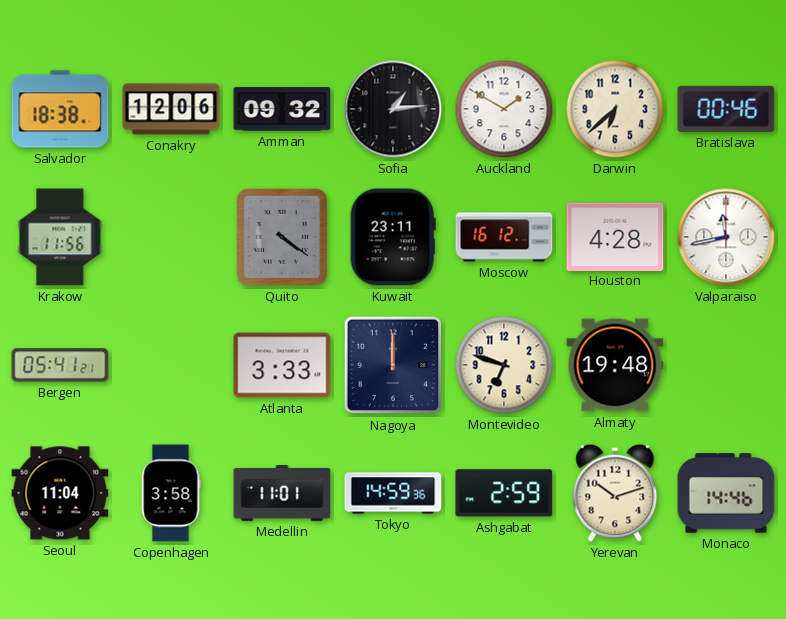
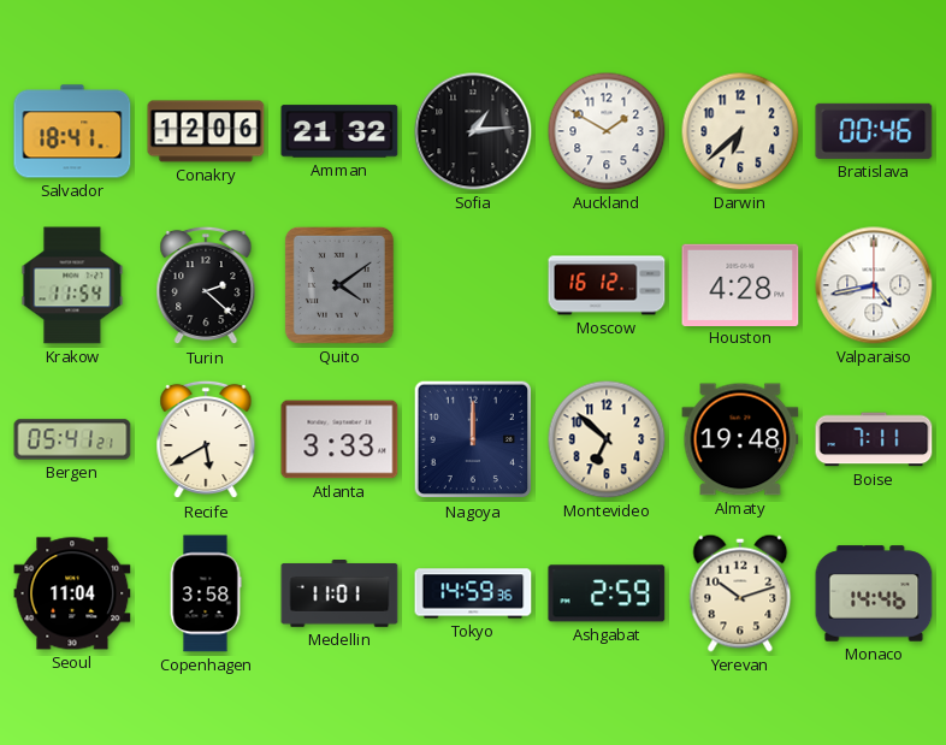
Salvador: 18:38 -> 18:41 (72, 131)
Amman: 09:32 -> 21:32 (339, 131)
Krakow: 11:56 -> 11:54 (72, 285)
Turin: none -> 2:22 (206, 285)
Quito: 4:21 -> 4:09 (339, 285)
Kuwait: 23:11 -> none (393, 237)
Valparaiso: 11:43 -> 4:43 (874, 285)
Recife: none -> 5:40 (206, 439)
Montevideo: 6:48 -> 6:52 (607, 439)
Boise: none -> 7:11 (874, 439)
